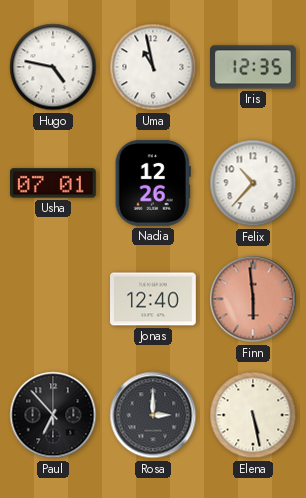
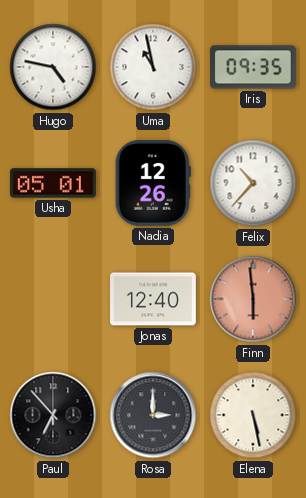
Iris: 12:35 -> 09:35 (254, 67)
Usha: 07:01 -> 05:01 (54, 183)
